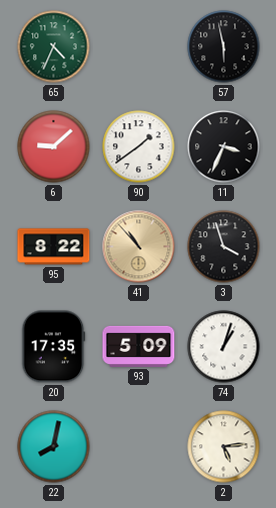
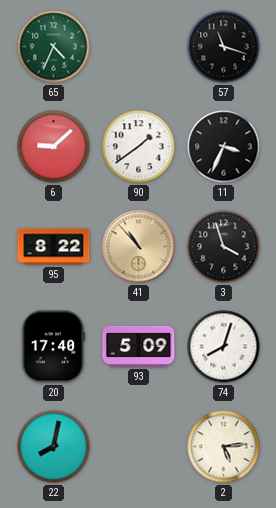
57: 5:58 -> 11:18 (224, 47)
20: 17:35 -> 17:40 (54, 347)
74: 1:03 -> 8:03 (224, 347)
